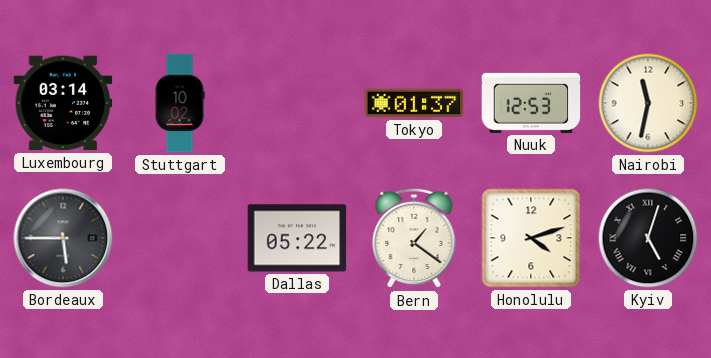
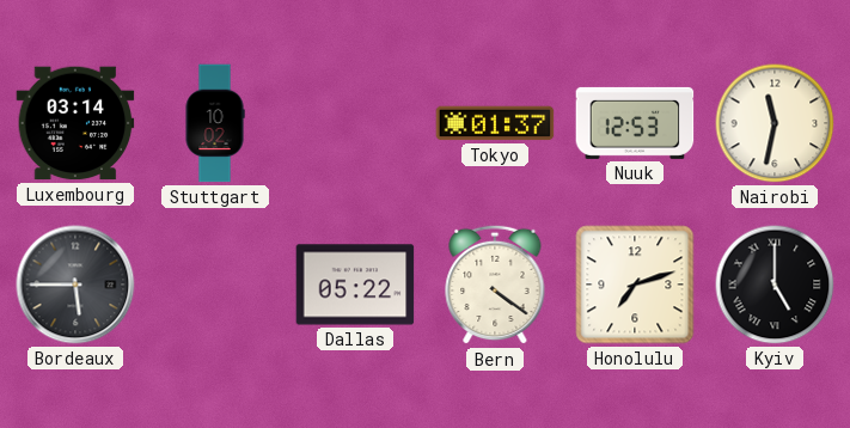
Bern: 1:21 -> 4:21 (495, 285)
Honolulu: 4:12 -> 7:12 (635, 285)
Kyiv: 5:03 -> 5:00 (775, 285)
